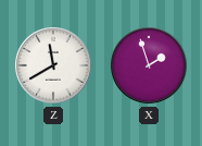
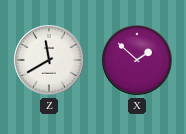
X: 1:57 -> 1:52 (137, 60)
